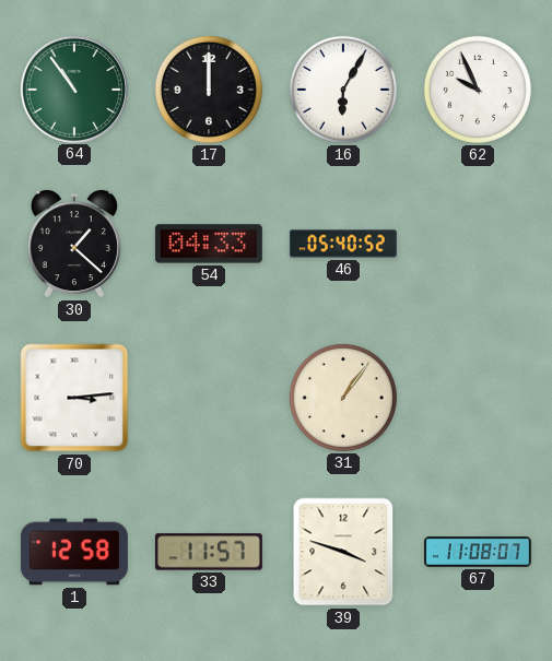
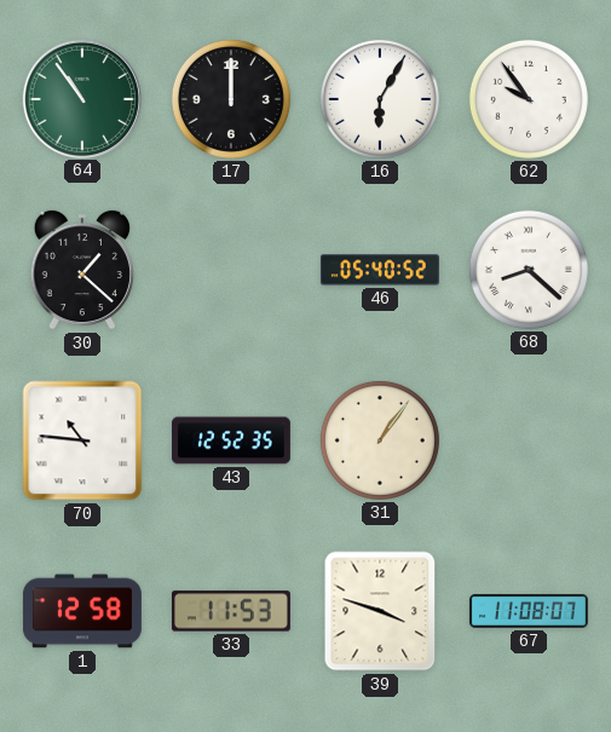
62: 9:56 -> 9:54 (529, 99)
54: 04:33 -> none (209, 244)
68: none -> 8:22 (529, 270)
70: 3:14 -> 10:46 (82, 440)
43: none -> 12:52 (231, 440)
33: 11:57 -> 11:53 (231, 611)
